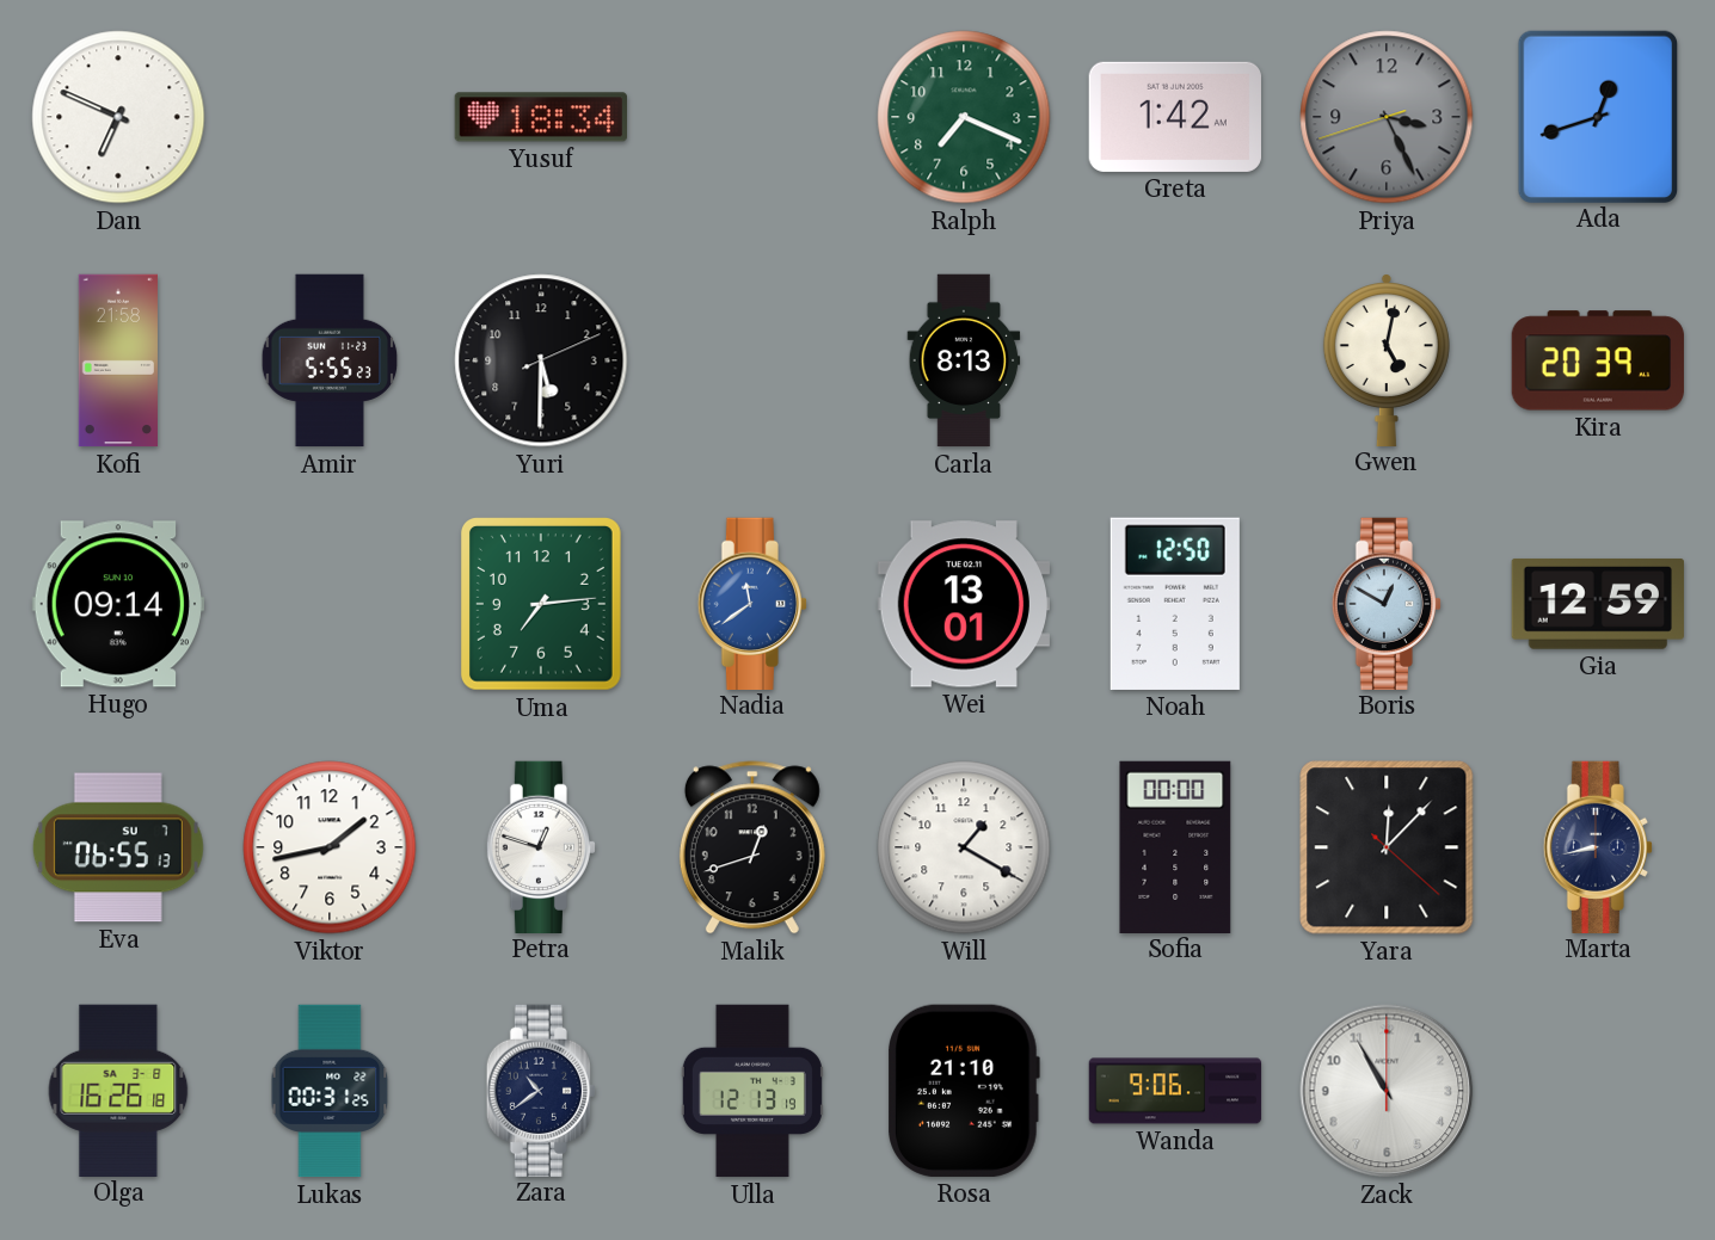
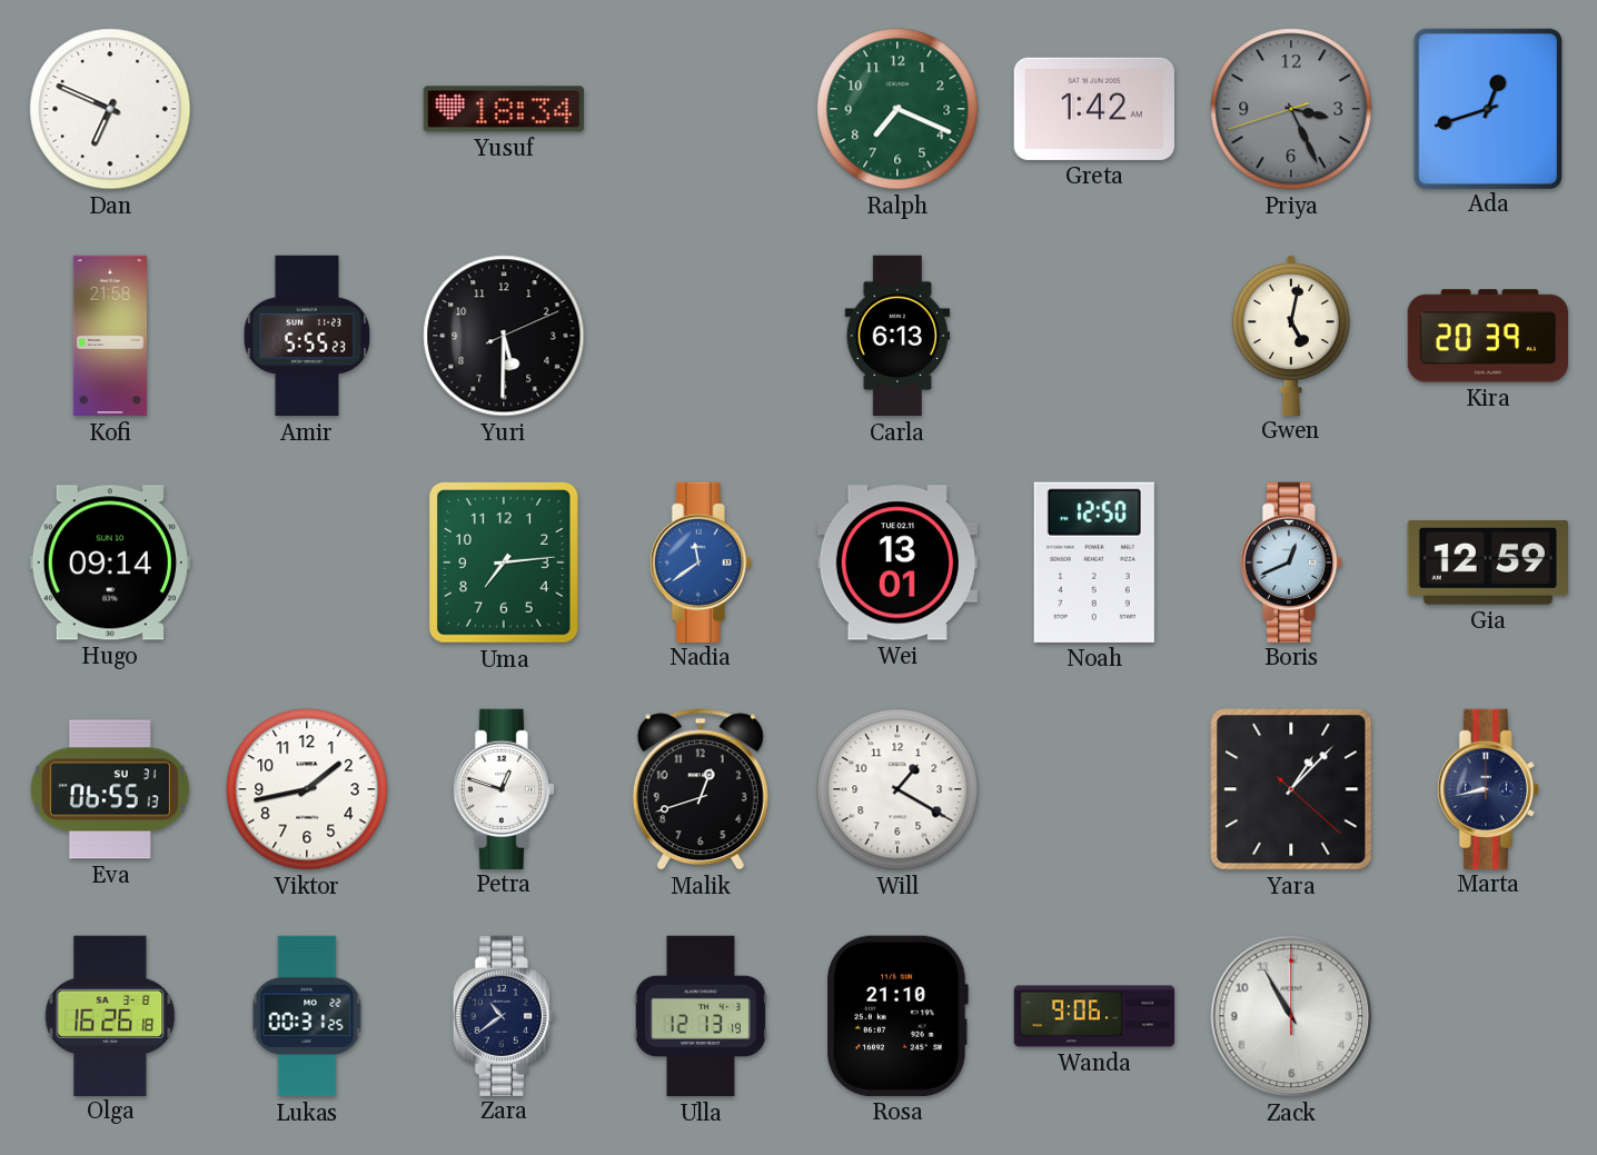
Carla: 8:13 -> 6:13 (897, 336)
Boris: 12:50 -> 12:41 (1290, 561)
Eva date: SU 7 -> SU 31 (110, 789)
Sofia: 00:00 -> none (1175, 846)
Yara: 12:07 -> 1:07 (1291, 789)
